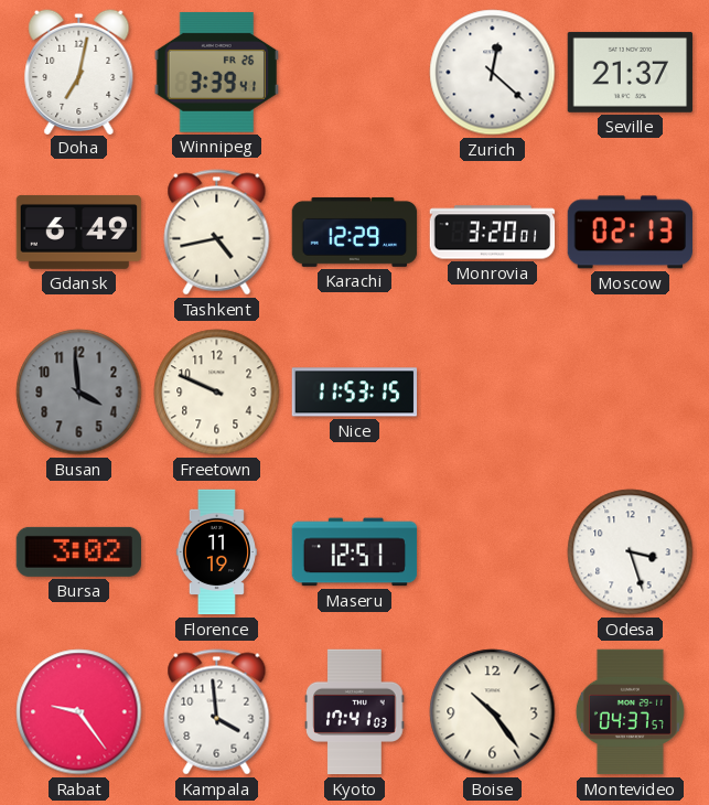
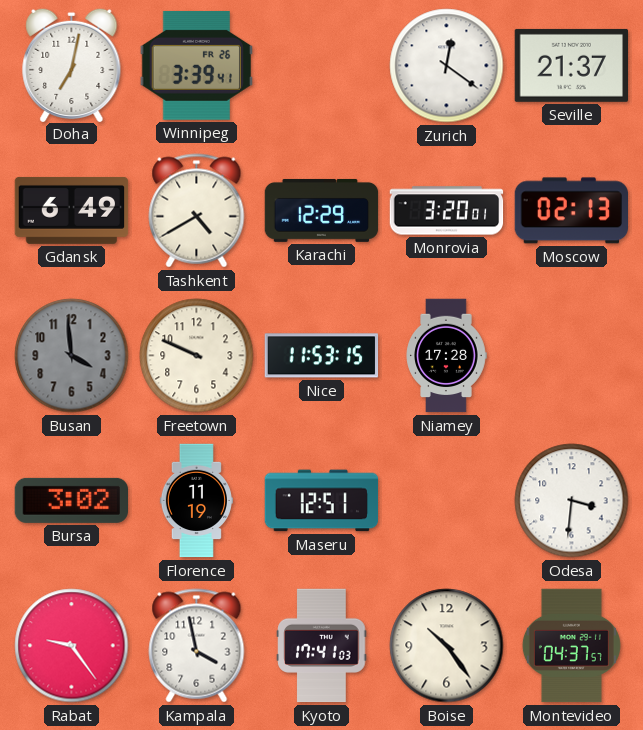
Zurich: 12:22 -> 12:21 (447, 66)
Tashkent: 4:43 -> 4:40 (197, 211)
Niamey: none -> 17:28 (446, 356)
Odesa: 3:27 -> 3:31 (572, 501)
Kampala: 3:59 -> 3:58 (197, 646)
